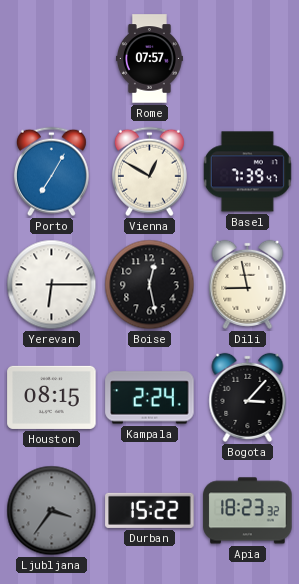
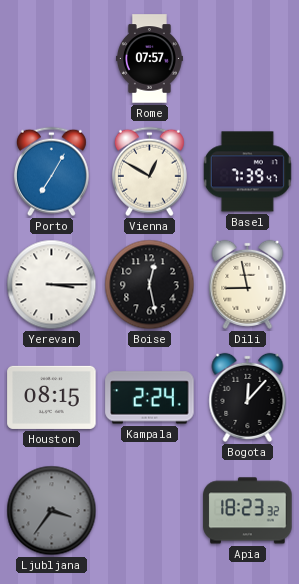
Yerevan: 6:15 -> 3:15 (52, 285)
Bogota: 3:07 -> 12:07 (248, 397)
Durban: 15:22 -> none (150, 510)
